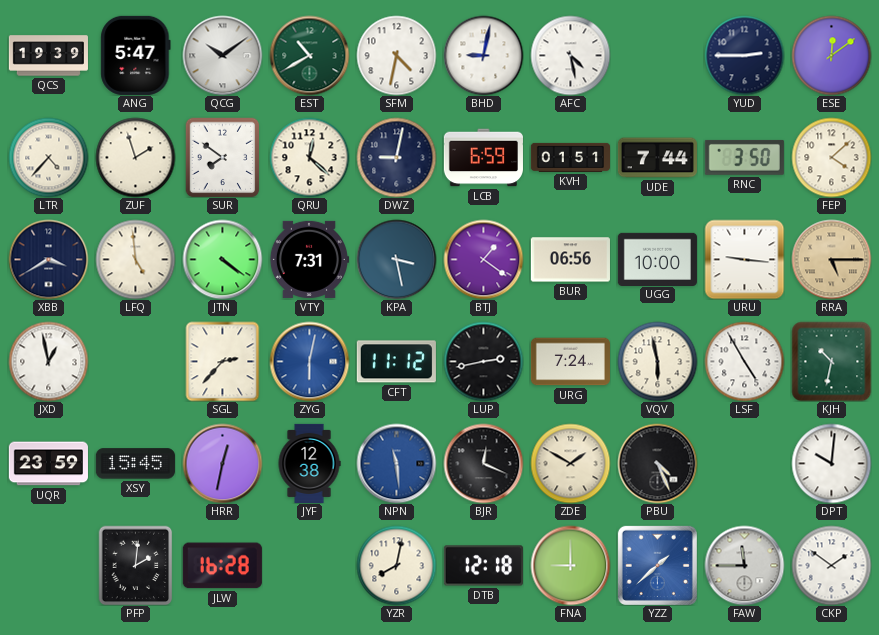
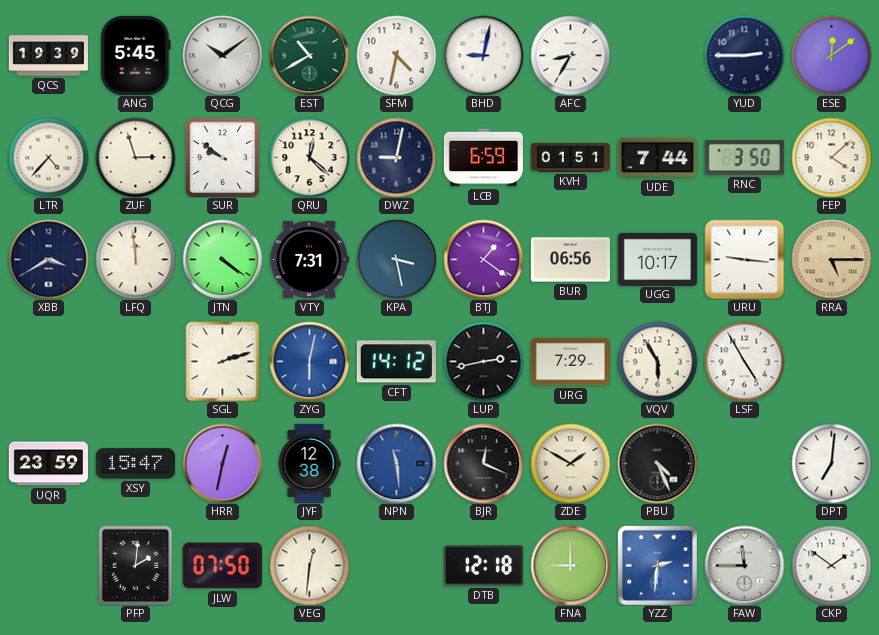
ANG: 5:47 -> 5:45 (136, 55)
AFC: 4:28 -> 8:35 (570, 55)
ZUF: 1:57 -> 2:57 (135, 157)
SUR: 7:51 -> 9:51 (223, 157)
LFQ: 4:59 -> 11:59 (135, 259)
UGG: 10:00 -> 10:17 (657, 259)
JXD: 12:58 -> none (48, 361)
SGL: 2:37 -> 2:12 (223, 361)
CFT: 11:12 -> 14:12 (396, 362)
URG: 7:24 -> 7:29 (570, 362)
VQV: 5:58 -> 5:55 (657, 361)
KJH: 10:32 -> none (831, 361)
XSY: 15:45 -> 15:47 (135, 464)
DPT: 10:01 -> 7:01 (831, 463)
JLW: 16:28 -> 07:50 (222, 566)
VEG: none -> 12:31 (309, 565)
YZR: 8:02 -> none (396, 565)
YZZ: 1:38 -> 2:31 (657, 565)
